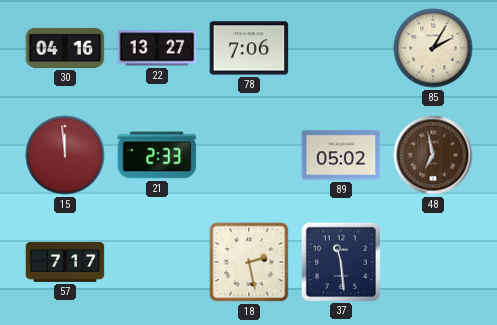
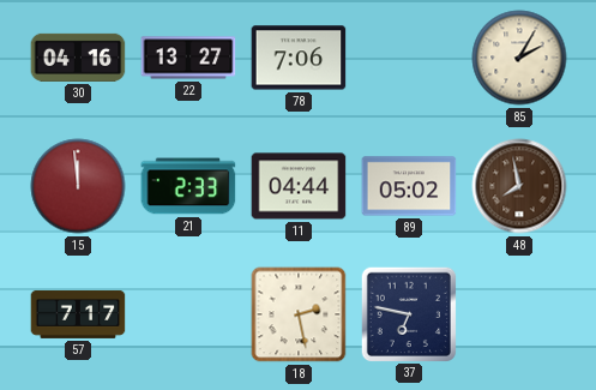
11: none -> 04:44 (299, 186)
48: 6:58 -> 7:58 (519, 186)
37: 11:29 -> 6:47 (408, 313)
